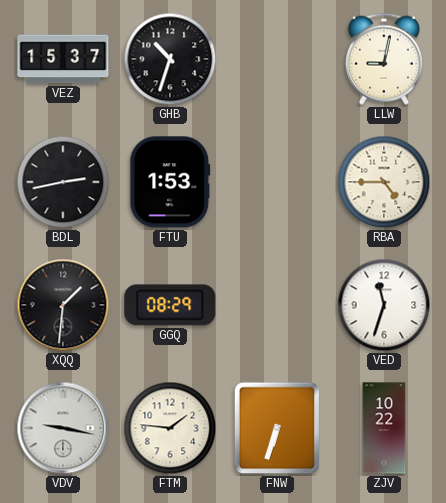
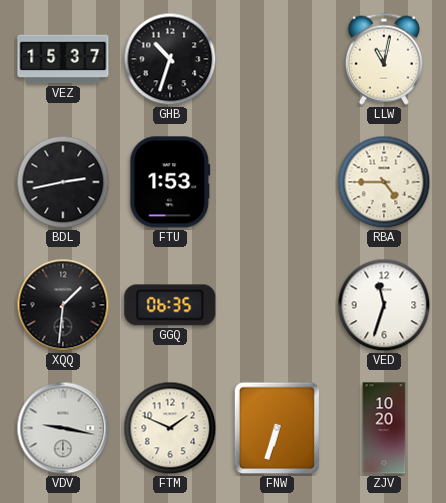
LLW: 9:02 -> 11:02 (384, 59)
GGQ: 08:29 -> 06:35 (170, 305)
FTM: 1:46 -> 1:49 (170, 428)
ZJV: 10:22 -> 10:20 (384, 428)
